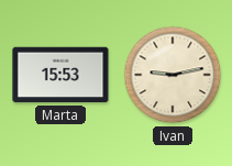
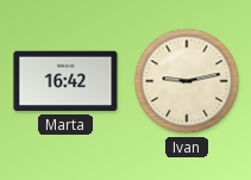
Marta: 15:53 -> 16:42 (65, 81)
